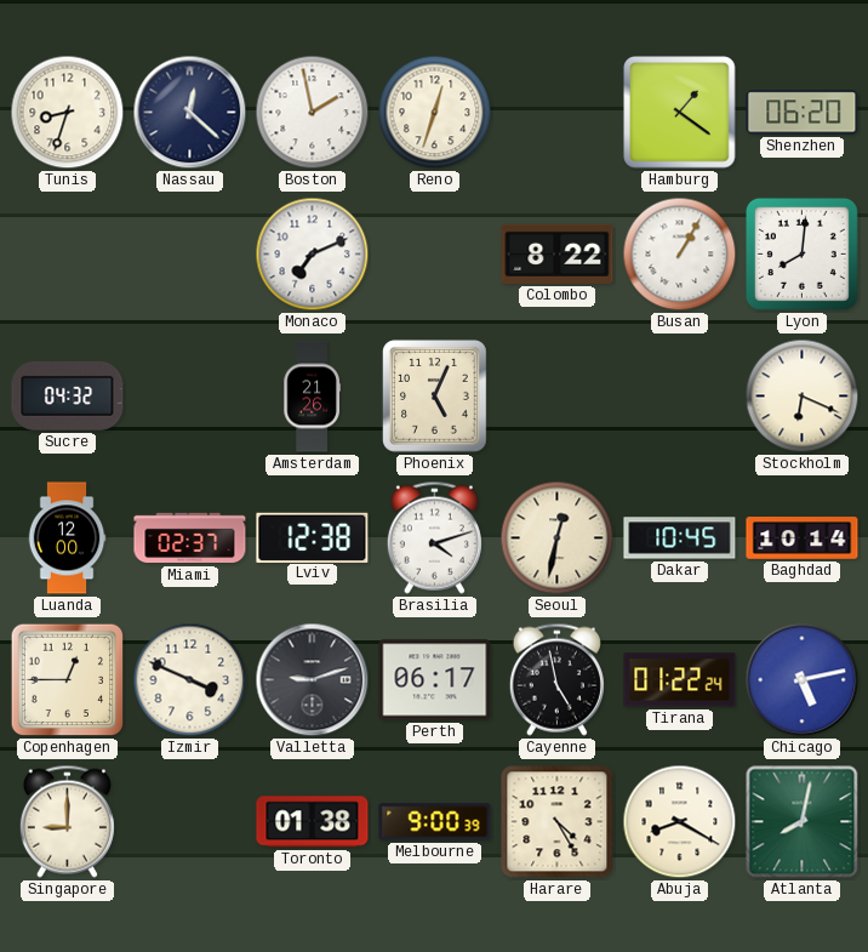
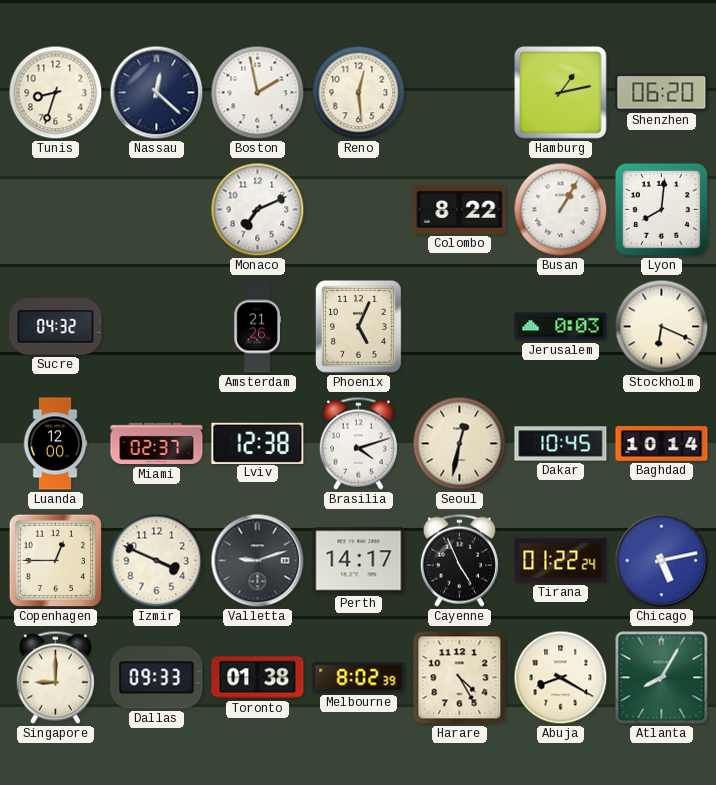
Reno: 12:33 -> 12:29 (359, 93)
Hamburg: 1:21 -> 1:13 (561, 93)
Jerusalem: none -> 0:03 (561, 327)
Perth: 06:17 -> 14:17 (359, 561)
Cayenne: 4:58 -> 4:56 (459, 560)
Dallas: none -> 09:33 (157, 678)
Melbourne: 9:00 -> 8:02 (359, 678)
Atlanta: 8:02 -> 8:05 (662, 678)
